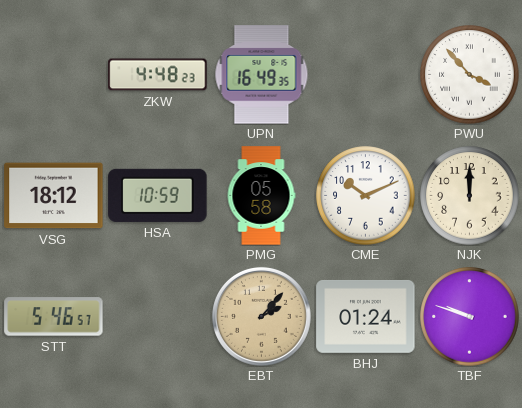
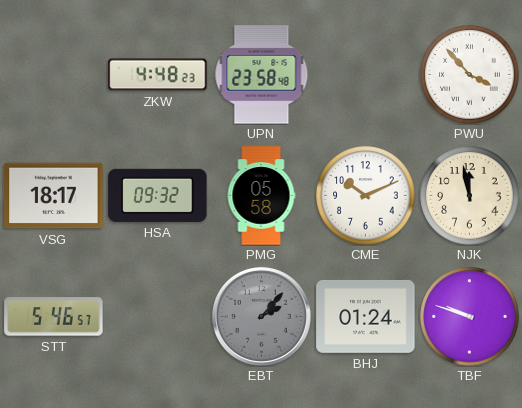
UPN: 16:49 -> 23:58 (262, 75)
VSG: 18:12 -> 18:17 (54, 196)
HSA: 10:59 -> 09:32 (158, 195)
NJK: 12:00 -> 11:58 (470, 196)
EBT dial: champagne -> grey (261, 316)
